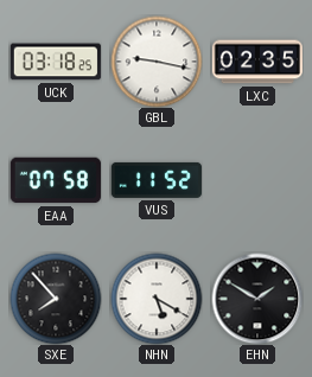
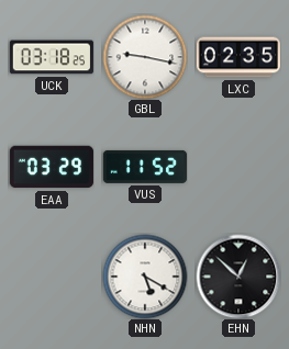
EAA: 07:58 -> 03:29 (52, 167)
SXE: 7:53 -> none (56, 299)
EHN: 1:50 -> 12:52 (238, 277)
